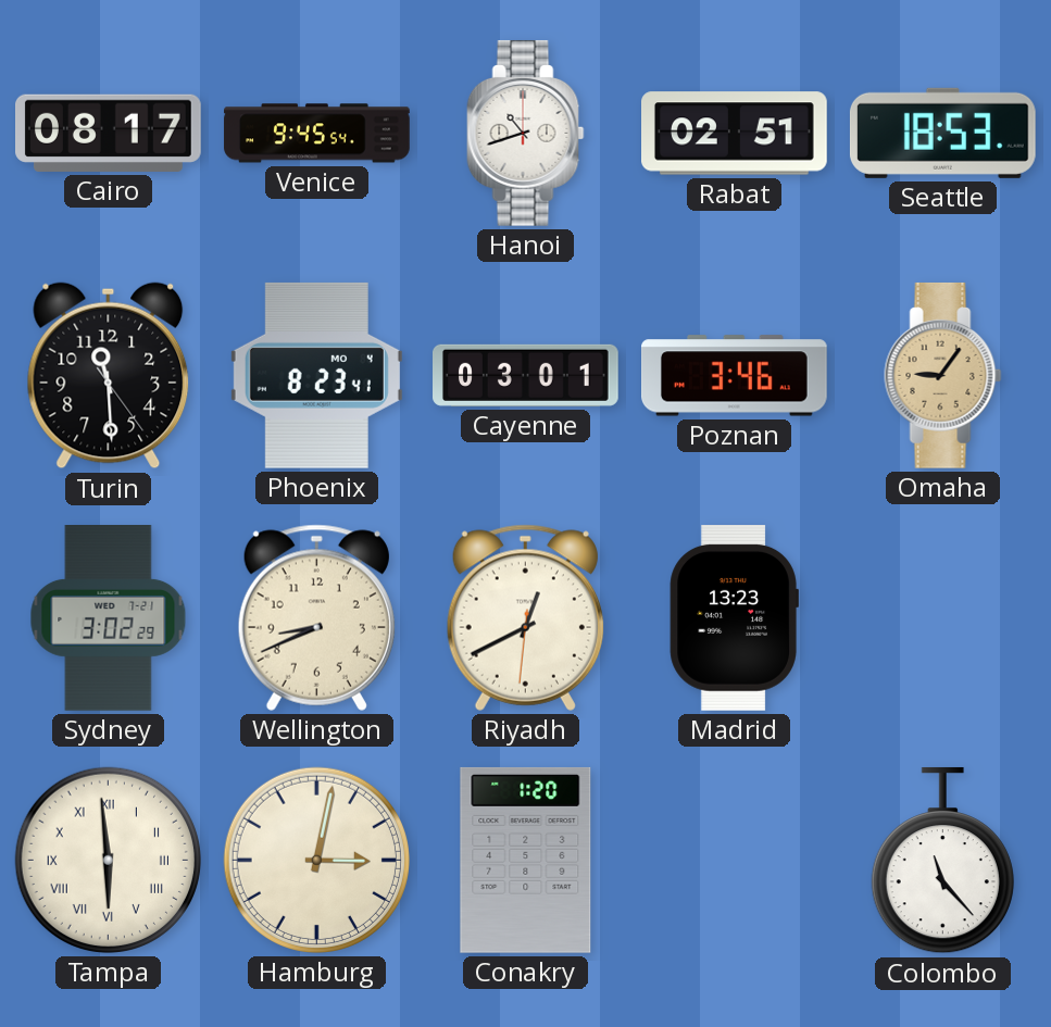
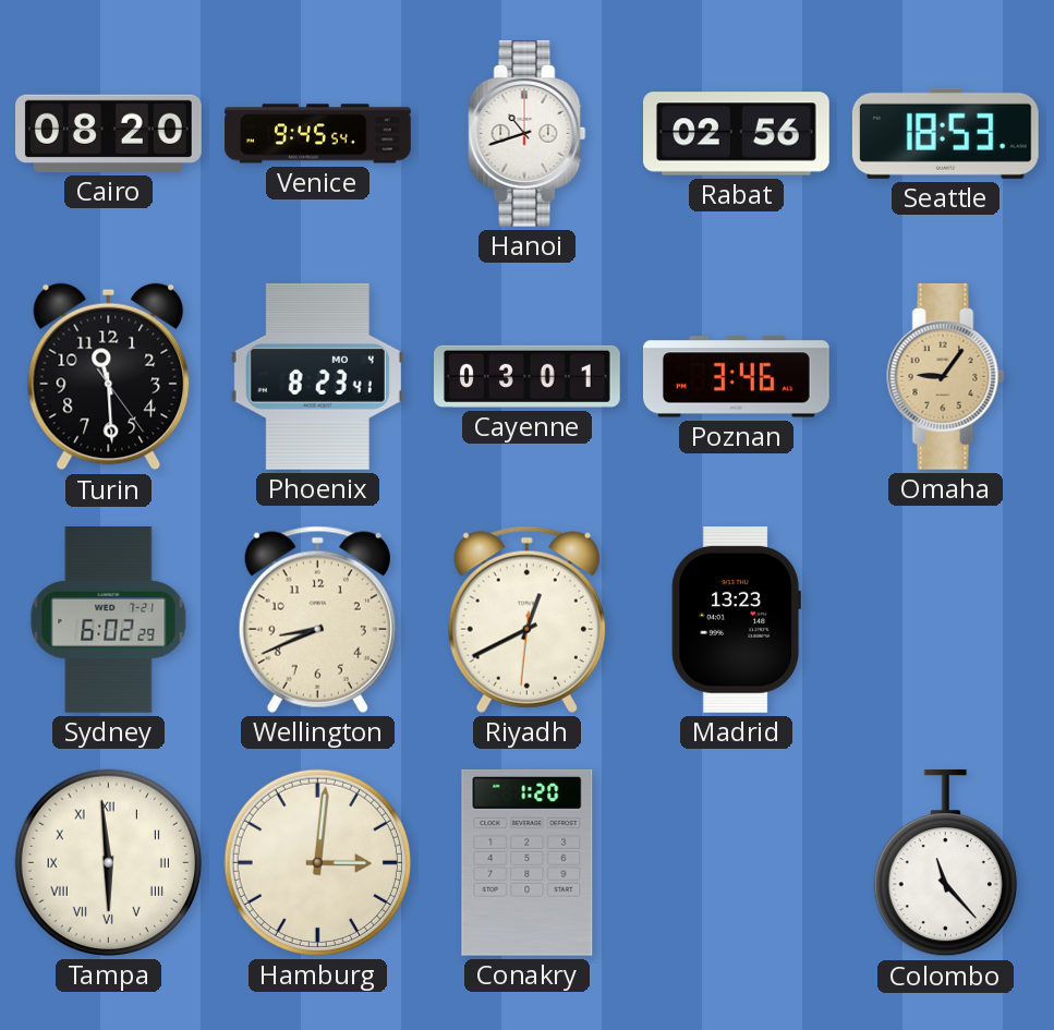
Cairo: 08:17 -> 08:20 (109, 133)
Rabat: 02:51 -> 02:56 (737, 134)
Sydney: 3:02 -> 6:02 (109, 620)
Hamburg: 3:02 -> 3:01 (317, 862)
